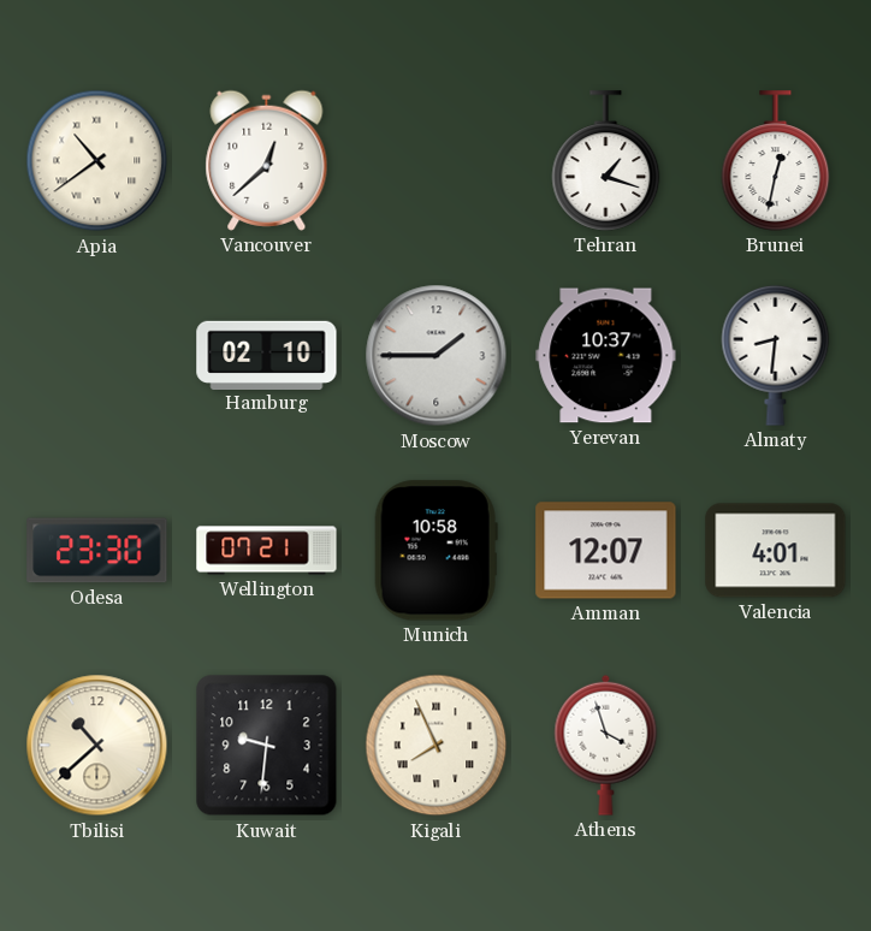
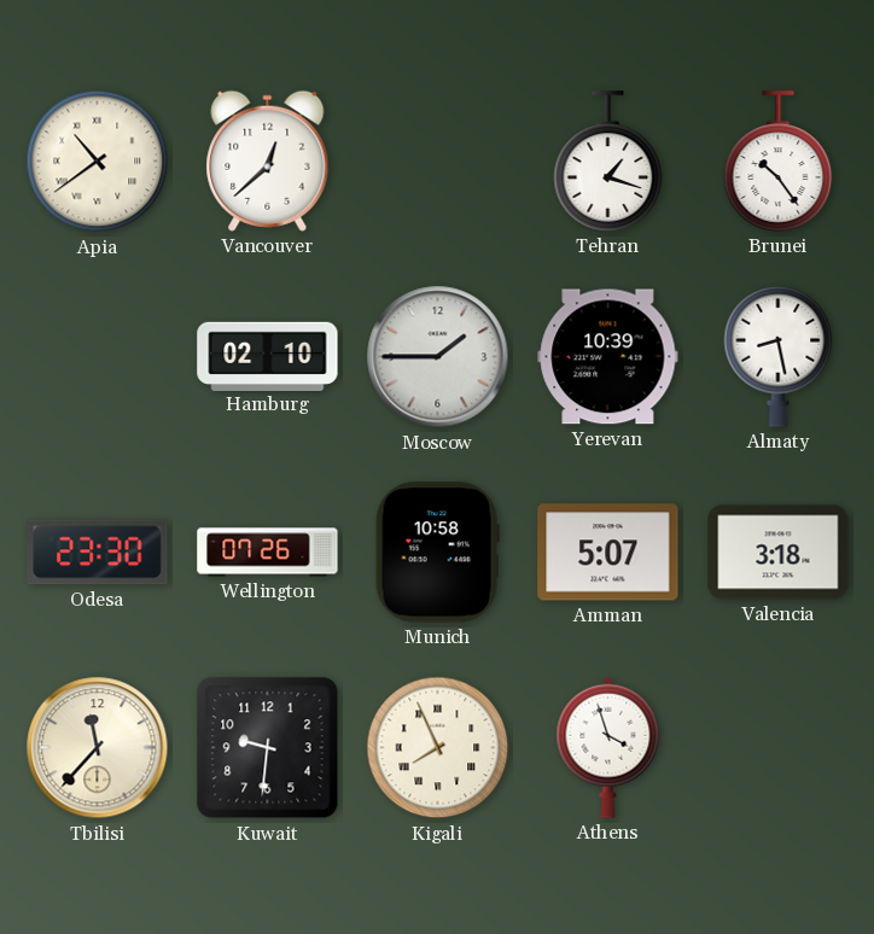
Brunei: 12:32 -> 10:24 (779, 162)
Yerevan: 10:37 -> 10:39 (608, 357)
Almaty: 8:31 -> 8:28 (779, 356)
Wellington: 07:21 -> 07:26 (268, 553)
Amman: 12:07 -> 5:07 (608, 553)
Valencia: 4:01 -> 3:18 (779, 553)
Tbilisi: 10:38 -> 11:37 (98, 748)
